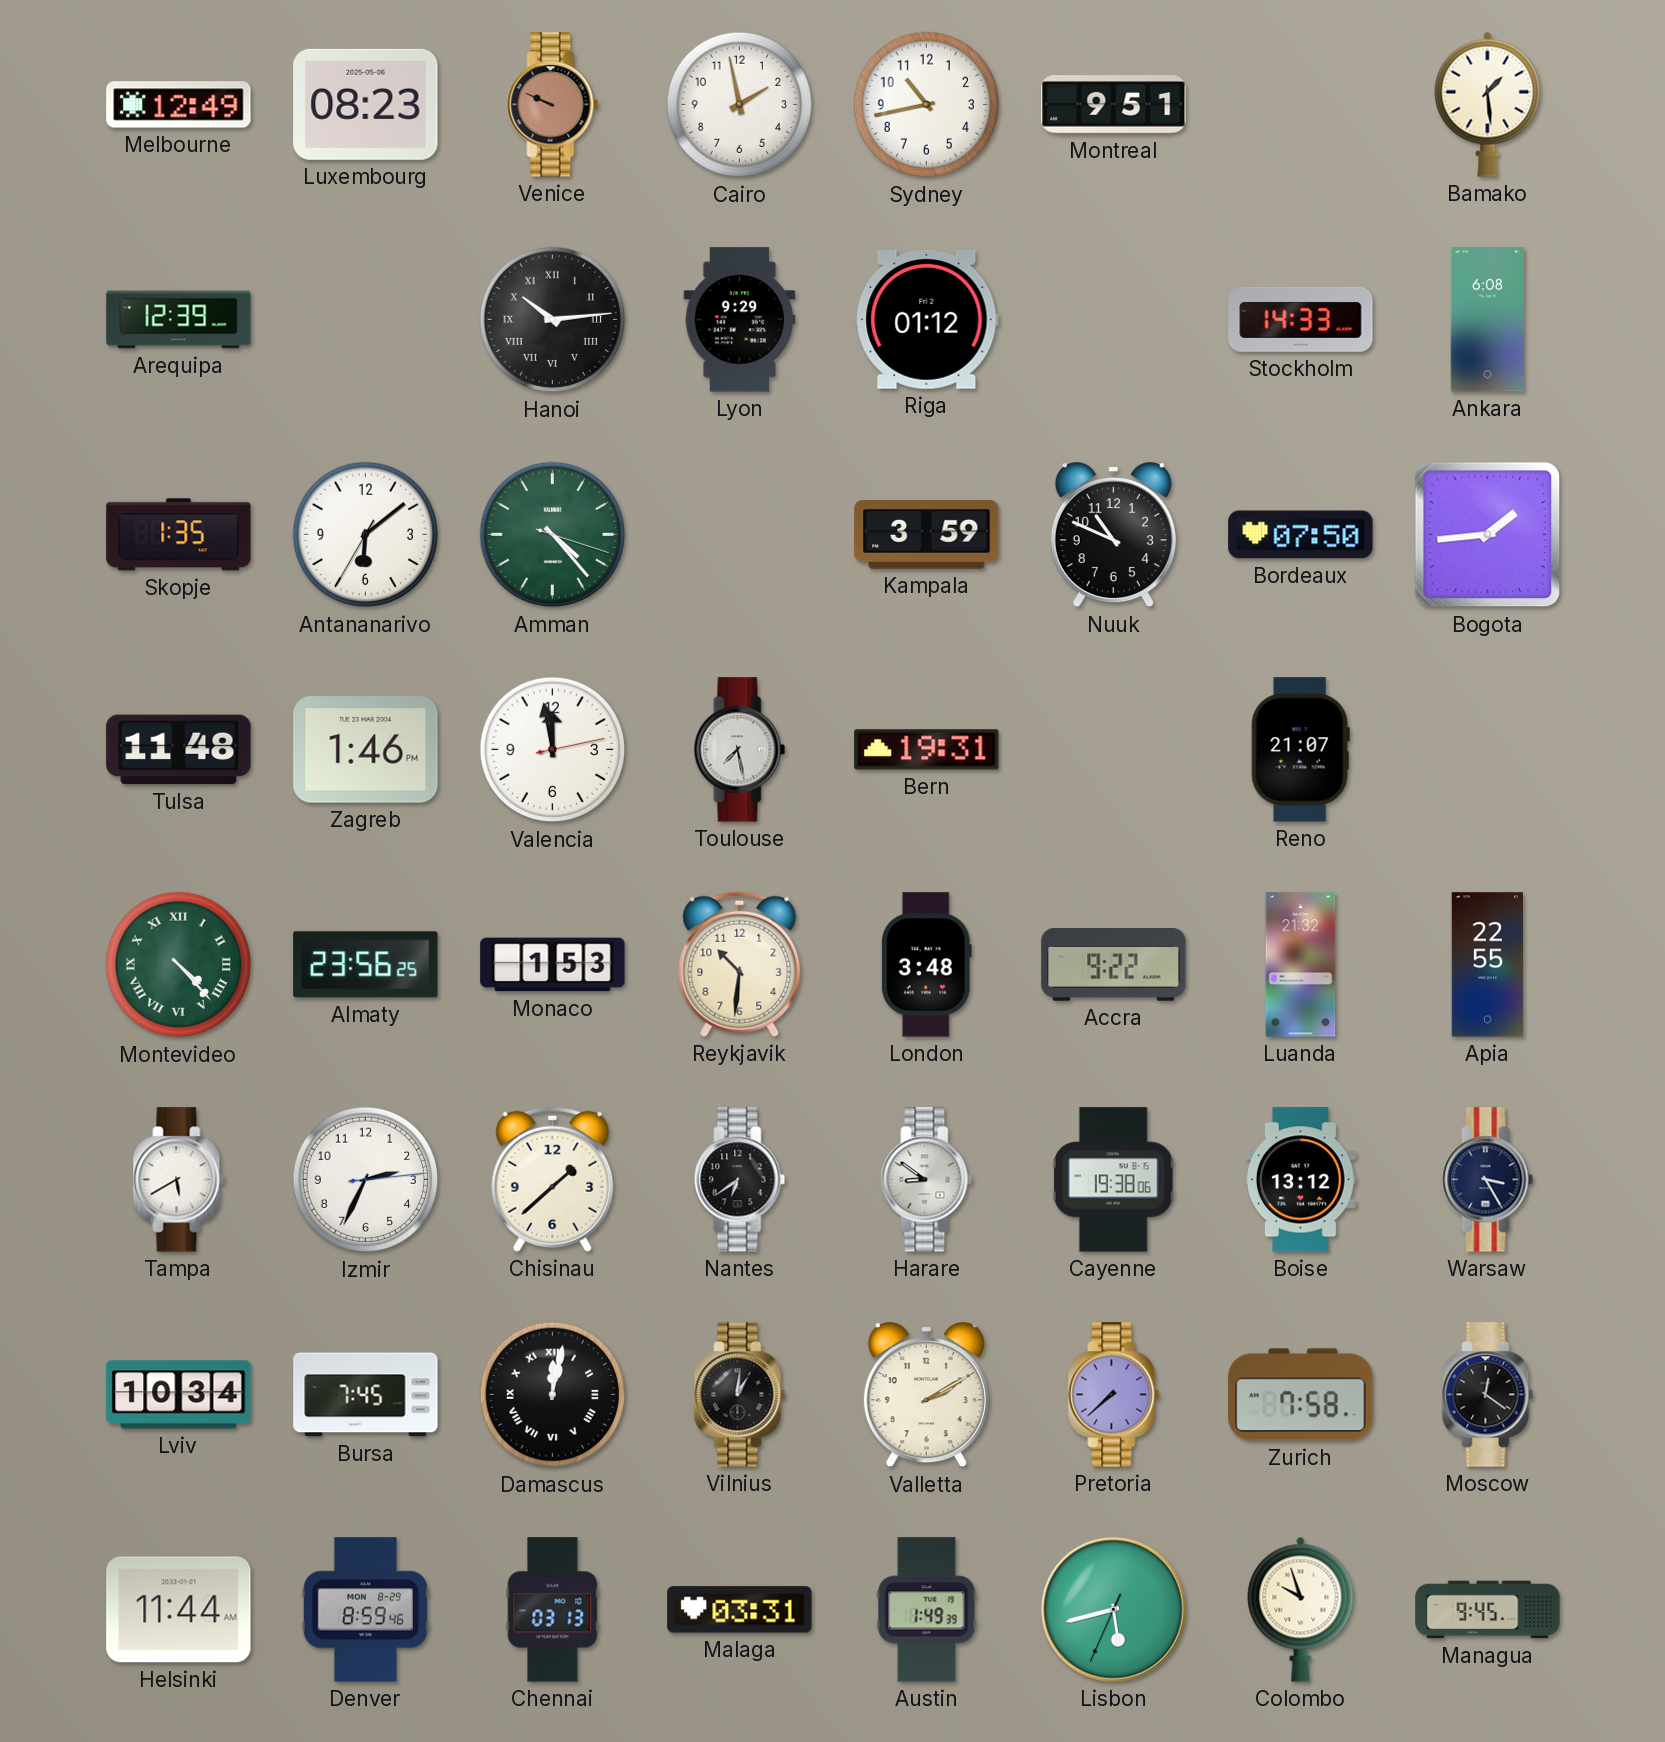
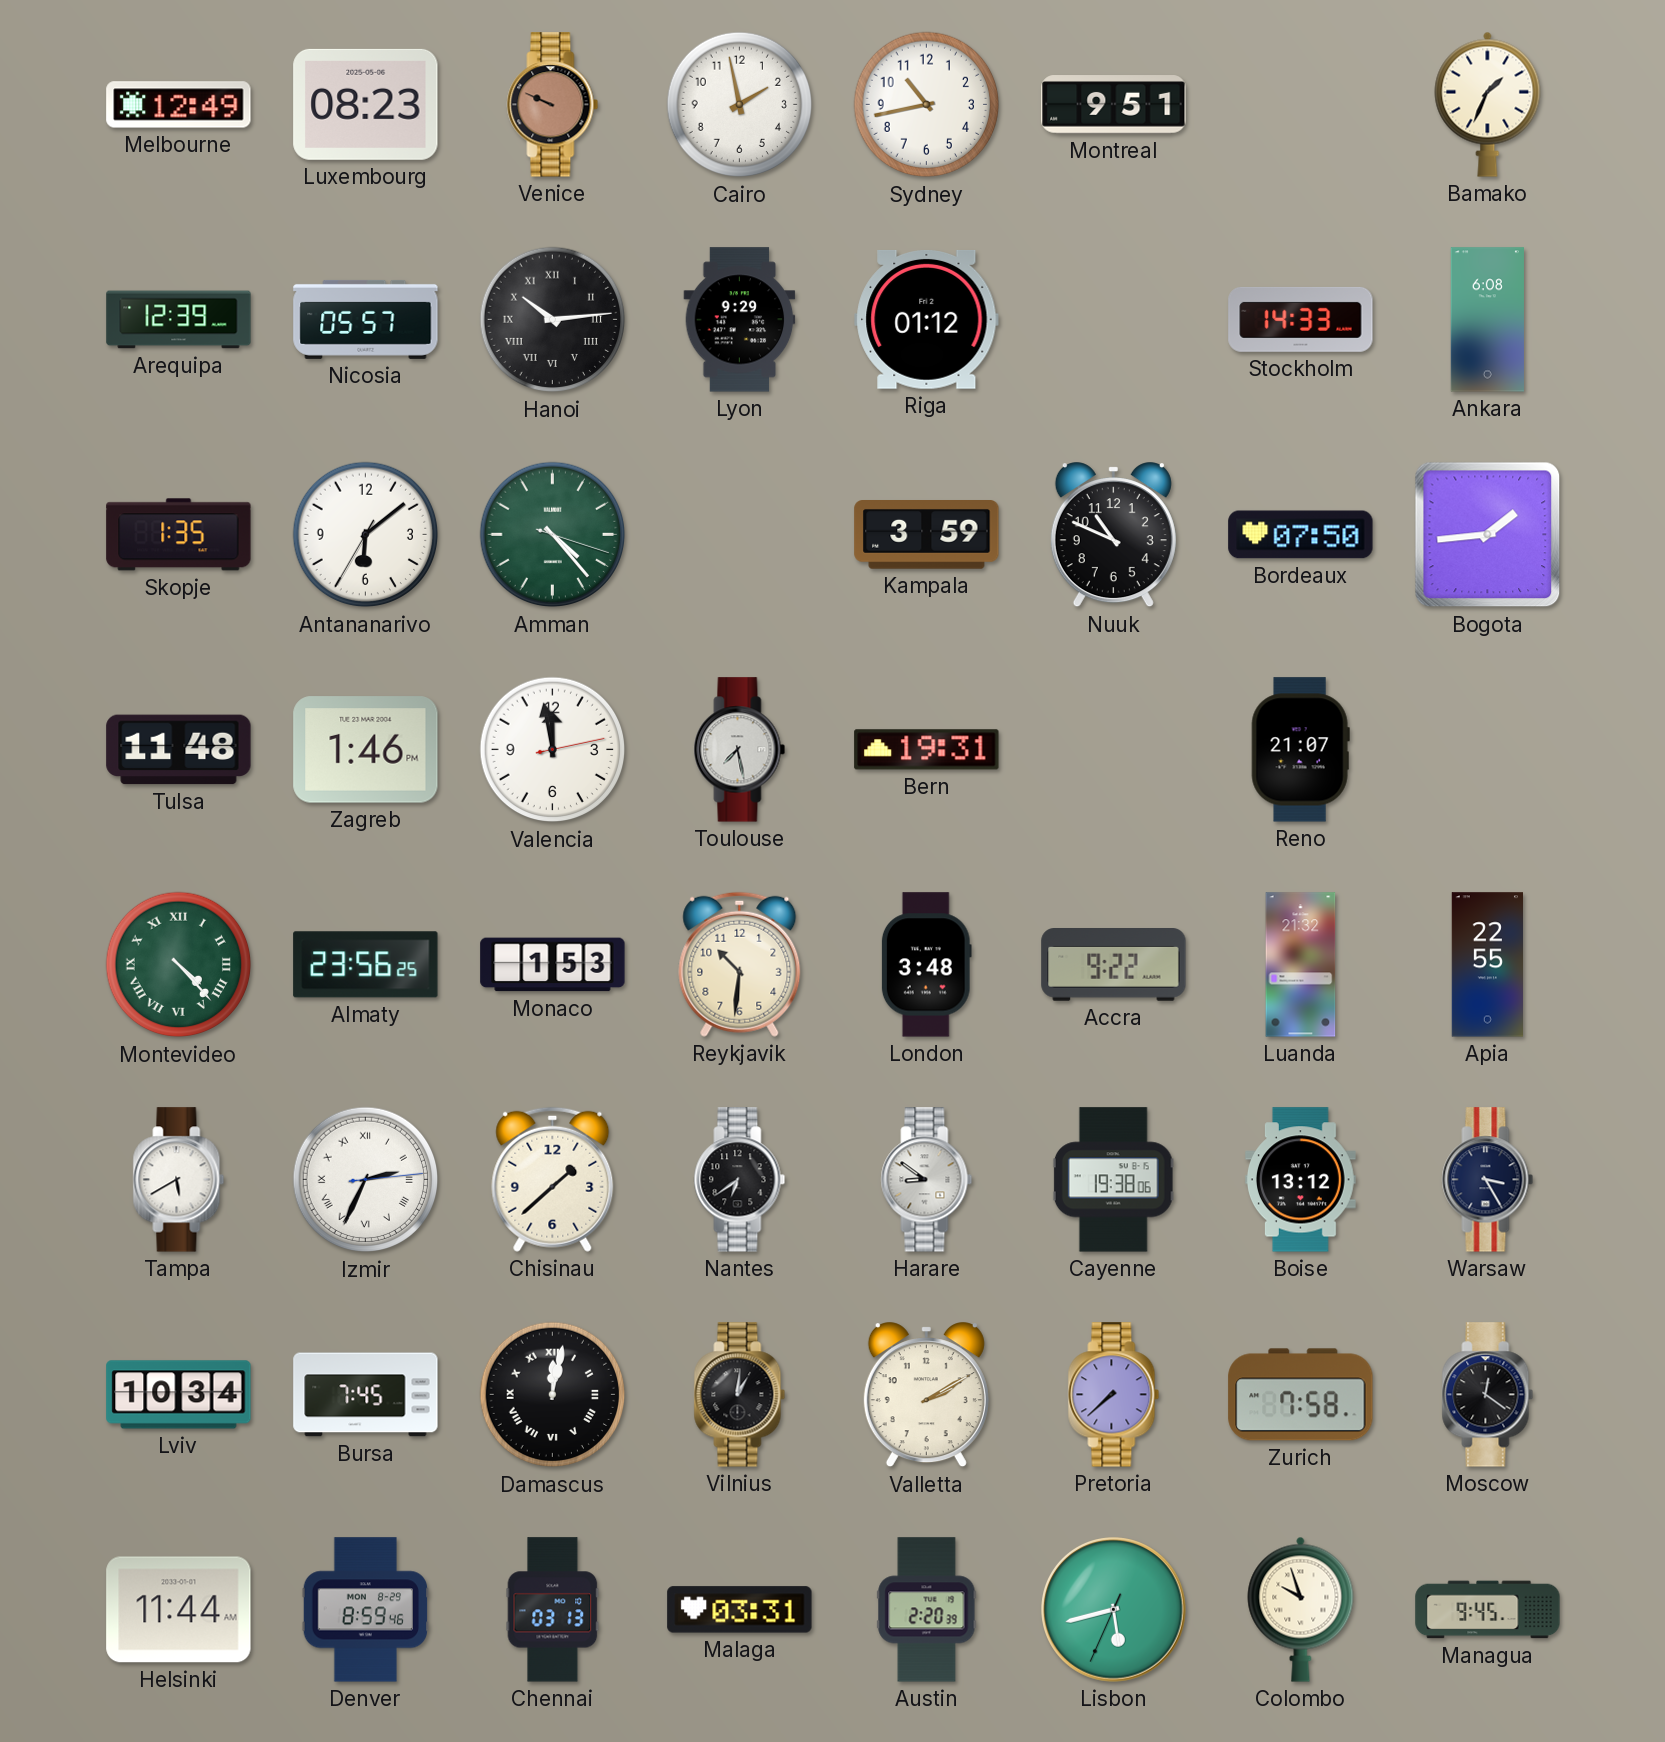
Bamako: 1:29 -> 1:34 (1488, 104)
Nicosia: none -> 05:57 (366, 319)
Izmir numerals: Arabic -> Roman (366, 1180)
Austin: 1:49 -> 2:20 (927, 1610)
